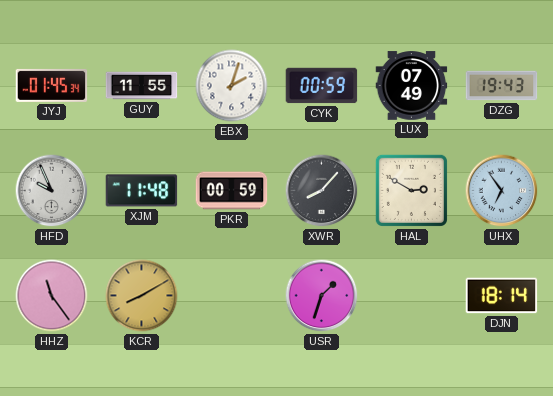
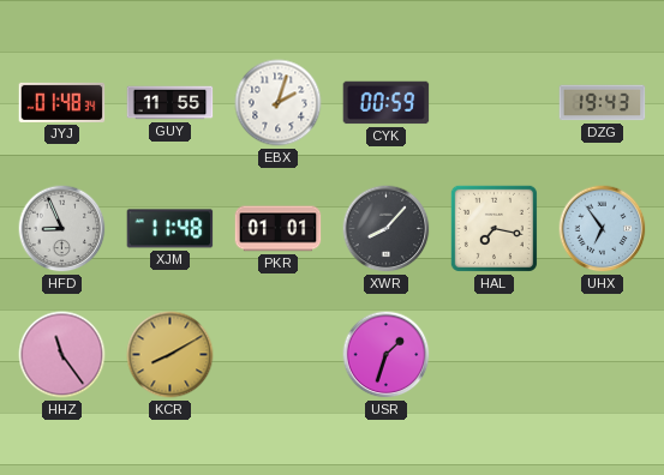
JYJ: 01:45 -> 01:48 (62, 102)
LUX: 07:49 -> none (412, 86)
HFD: 9:56 -> 8:56 (62, 229)
PKR: 00:59 -> 01:01 (279, 229)
HAL: 2:50 -> 7:17 (493, 228)
DJN: 18:14 -> none (502, 296)
